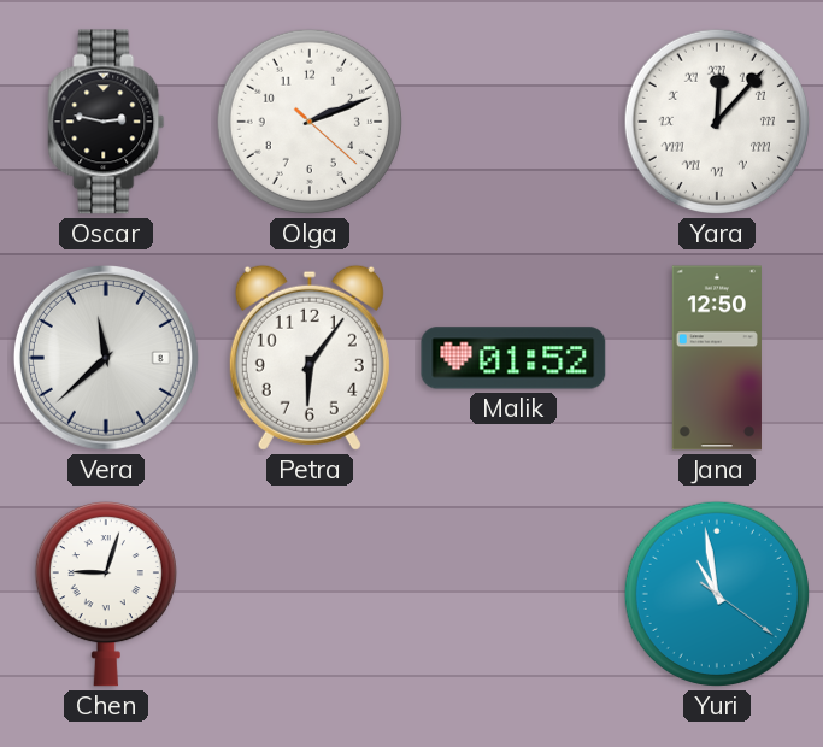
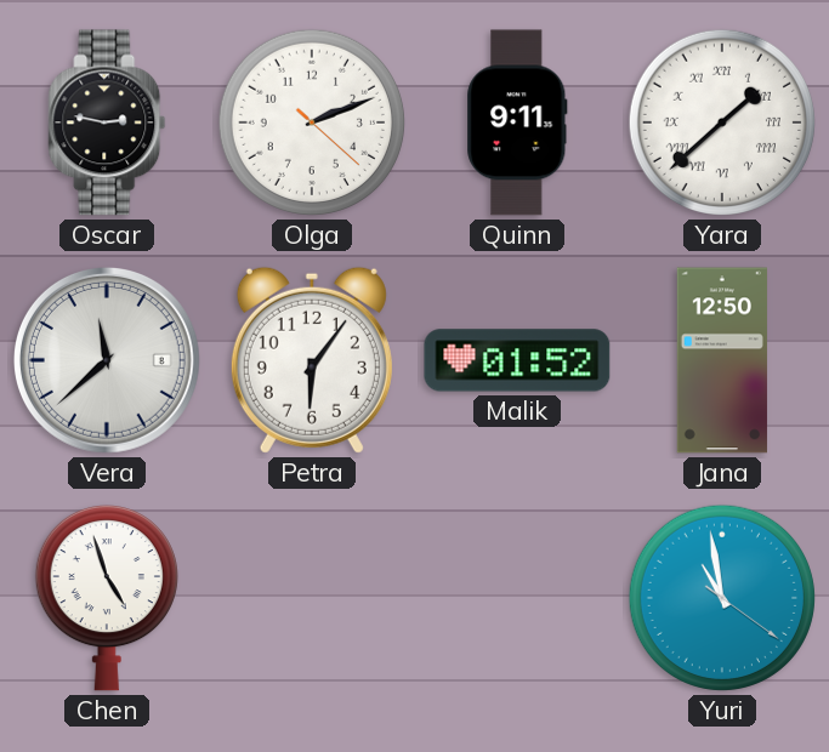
Quinn: none -> 9:11 (517, 123)
Yara: 12:07 -> 1:38 (722, 123)
Chen: 9:03 -> 4:57 (107, 598)
